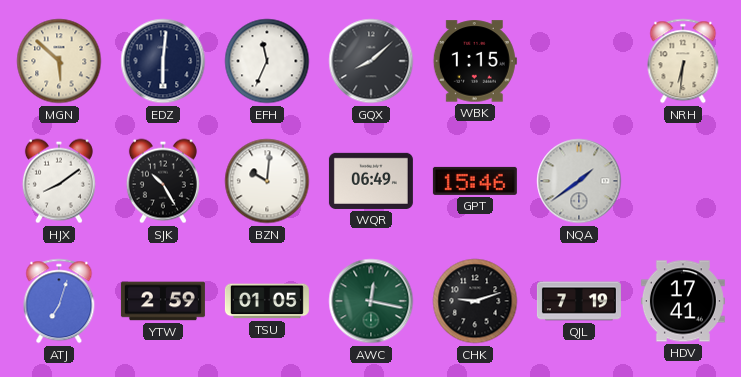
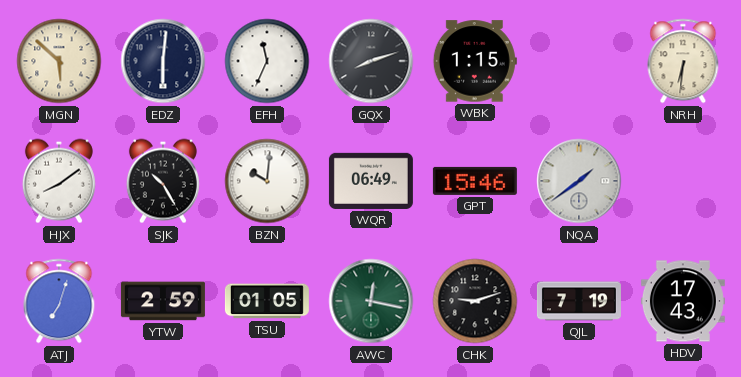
GQX: 8:08 -> 8:12 (371, 61)
HDV: 17:41 -> 17:43 (683, 301)
